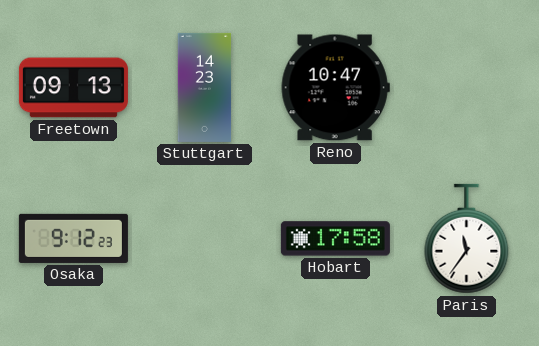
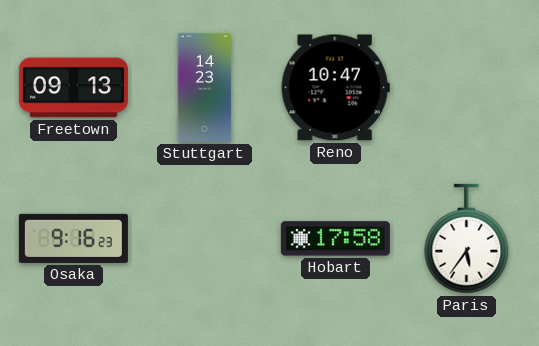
Osaka: 9:12 -> 9:16 (73, 238)
Paris: 11:36 -> 5:36 (467, 239)
